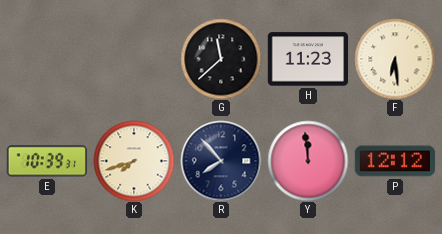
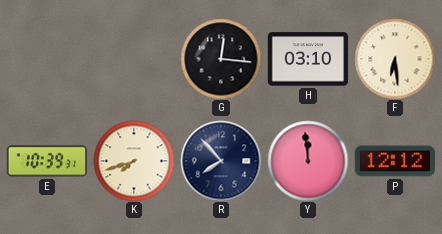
G: 11:38 -> 12:16 (221, 59)
H: 11:23 -> 03:10 (308, 59)
